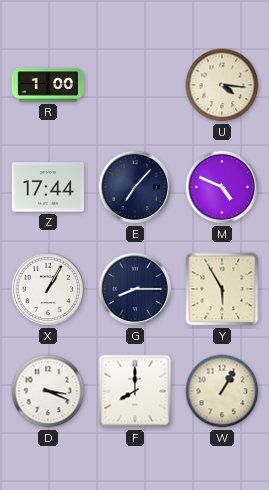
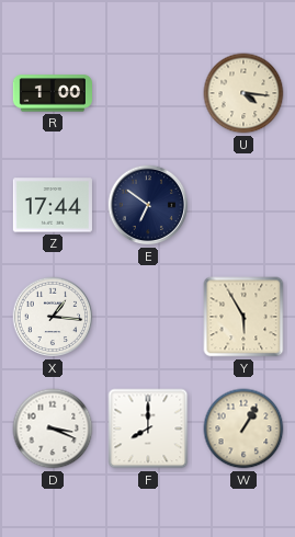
E: 7:07 -> 6:51 (148, 205)
M: 4:49 -> none (222, 187)
X: 1:05 -> 1:16 (53, 317)
G: 8:15 -> none (135, 289)
